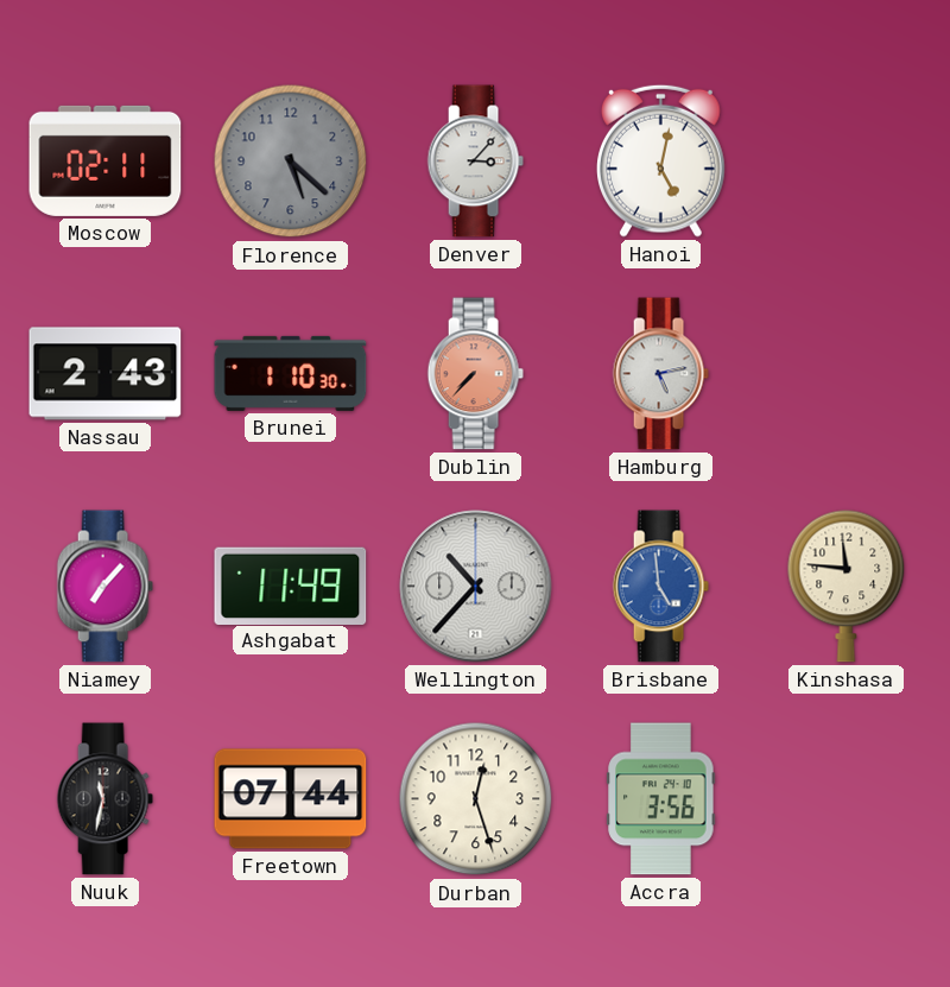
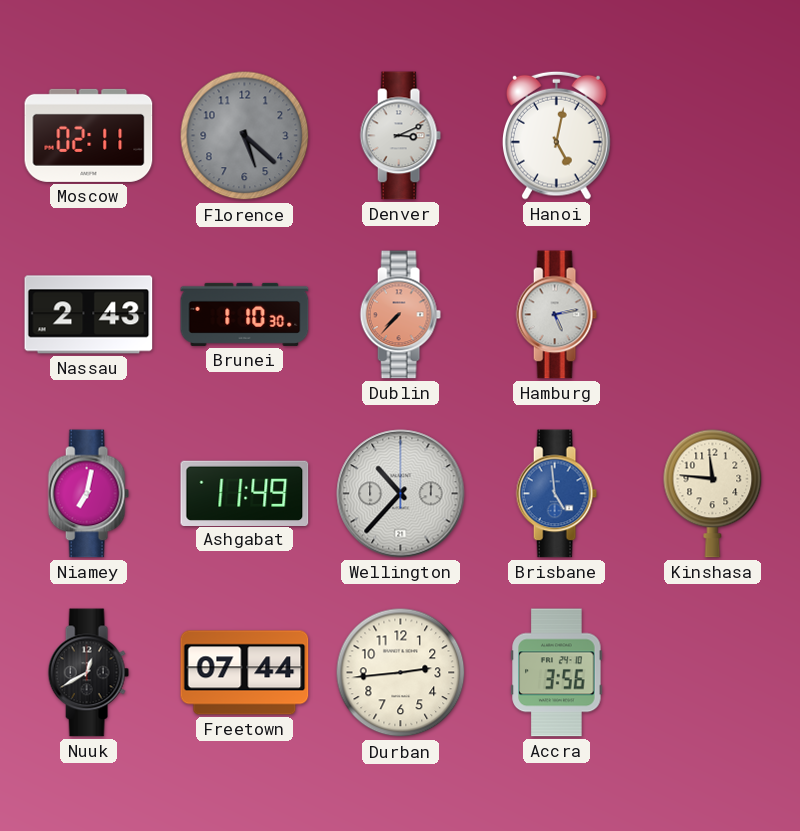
Denver: 3:07 -> 3:11 (400, 136)
Niamey: 7:07 -> 7:02 (88, 494)
Nuuk: 11:32 -> 12:40 (88, 673)
Durban: 12:27 -> 2:44 (401, 673)
